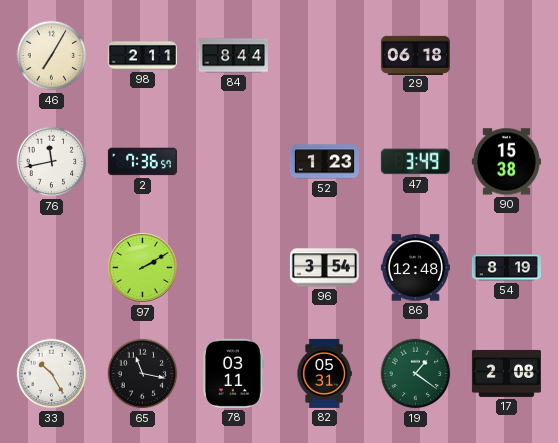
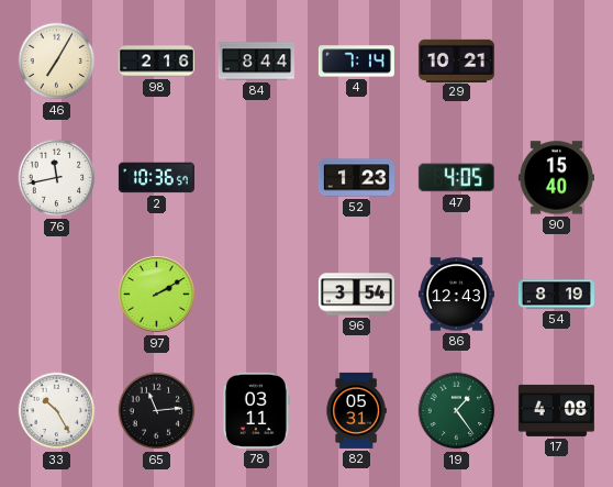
98: 2:11 -> 2:16 (156, 62)
4: none -> 7:14 (356, 62)
29: 06:18 -> 10:21 (456, 60)
2: 7:36 -> 10:36 (156, 178)
47: 3:49 -> 4:05 (456, 178)
90: 15:38 -> 15:40 (556, 178)
86: 12:48 -> 12:43 (456, 295)
65: 11:17 -> 11:14 (157, 411)
19: 1:21 -> 1:24 (457, 411)
17: 2:08 -> 4:08 (556, 410)
